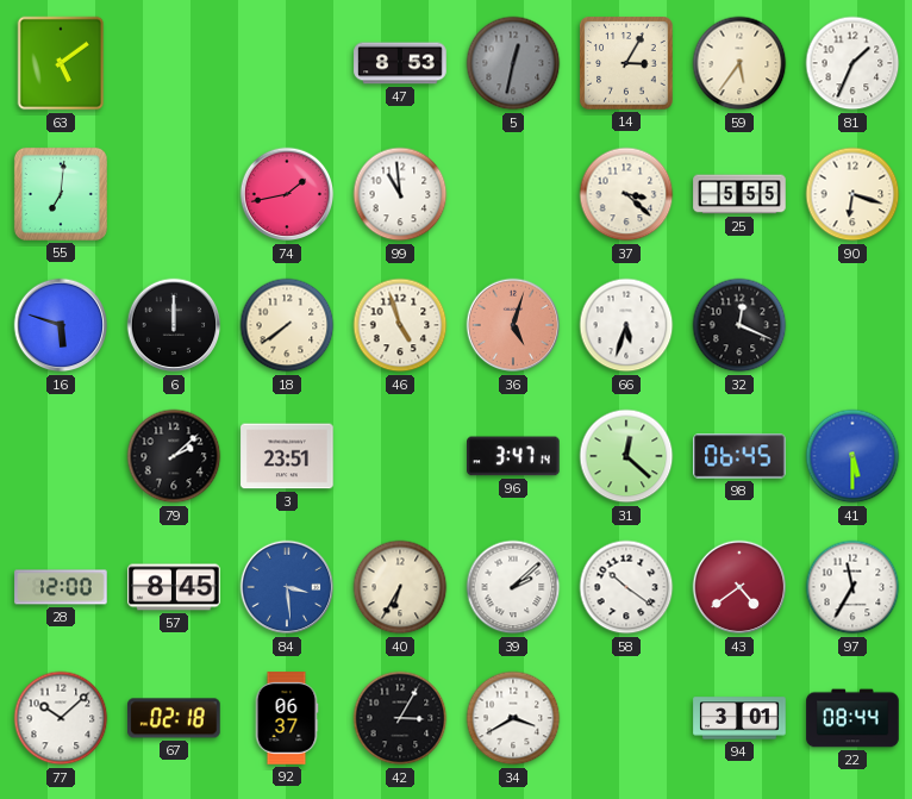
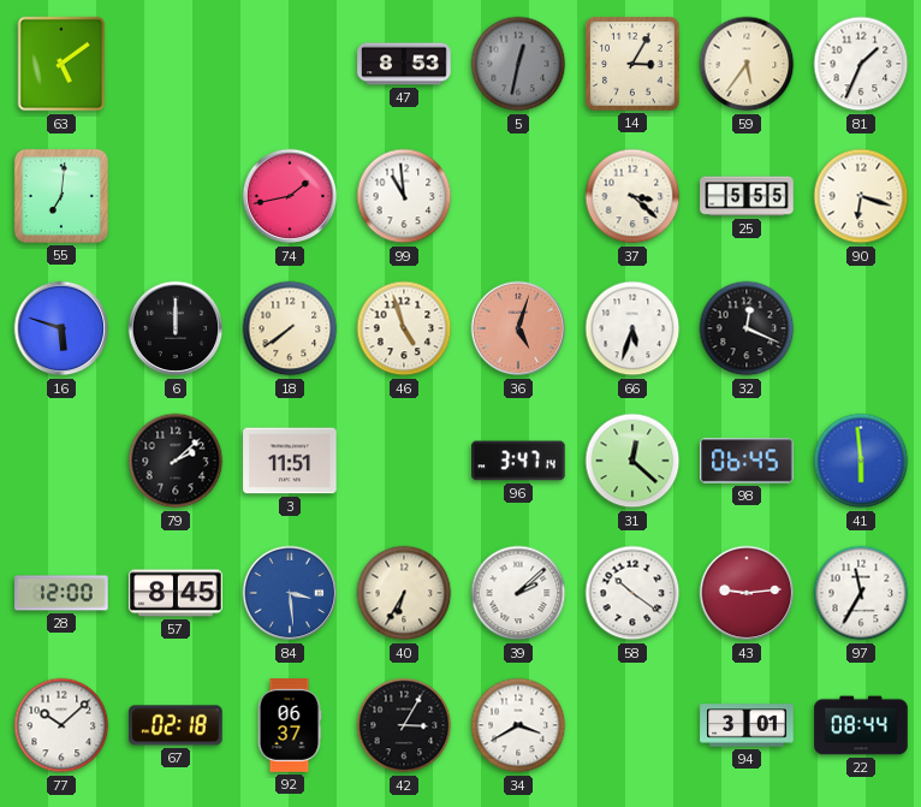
3: 23:51 -> 11:51 (290, 461)
41: 5:30 -> 5:59 (861, 461)
43: 4:39 -> 9:14 (747, 593)
